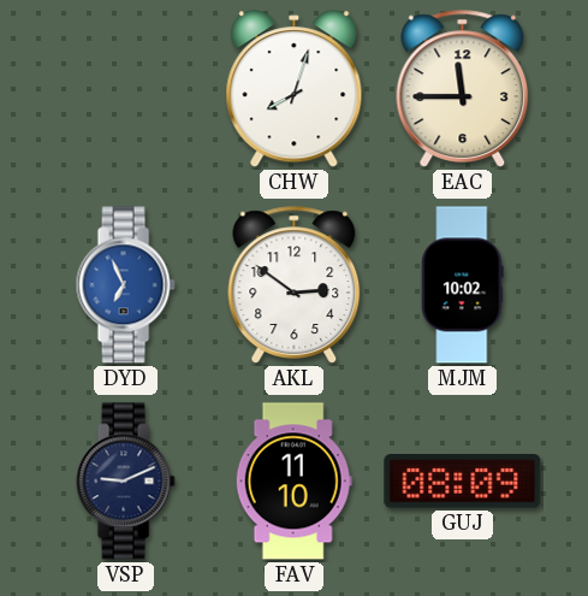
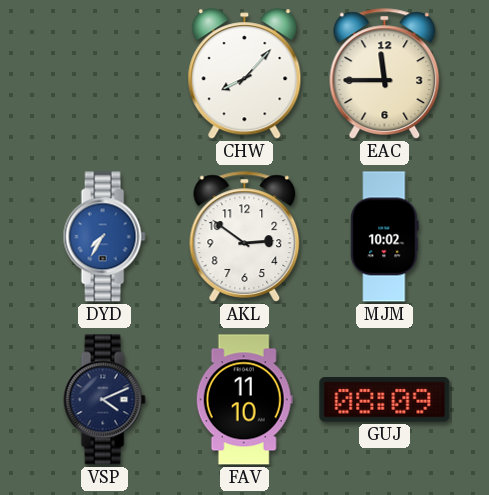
CHW: 8:03 -> 8:07 (245, 74)
DYD: 6:56 -> 7:35 (104, 237)
VSP: 9:11 -> 4:11 (104, 400)
